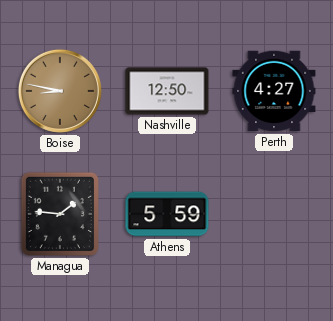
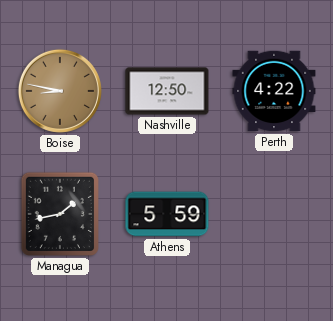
Perth: 4:27 -> 4:22 (274, 91)
Managua: 1:46 -> 1:43 (60, 214)
